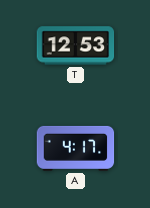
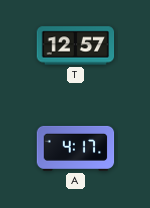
T: 12:53 -> 12:57 (76, 46)
